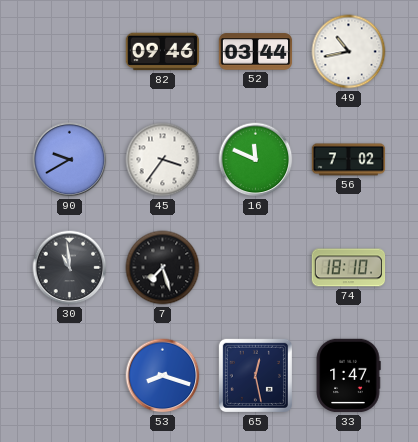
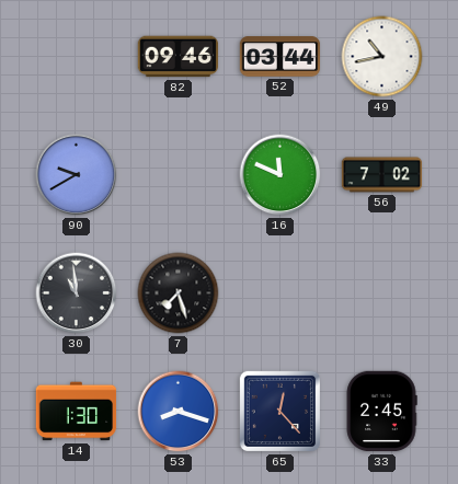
45: 3:36 -> none (163, 160)
74: 18:10 -> none (349, 268)
14: none -> 1:30 (77, 412)
65: 12:28 -> 12:23 (279, 411)
33: 1:47 -> 2:45 (381, 412)
